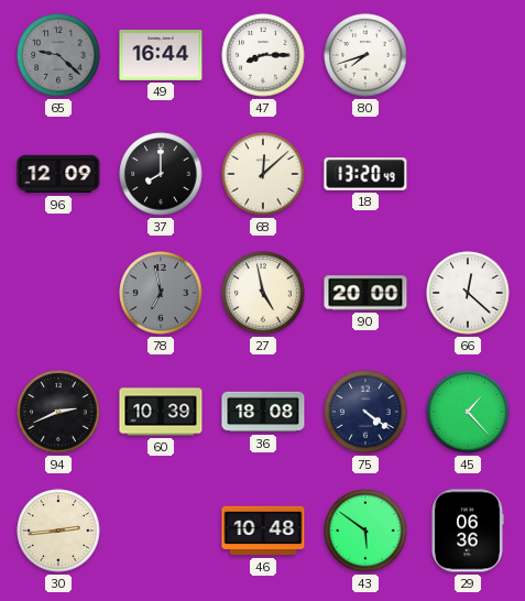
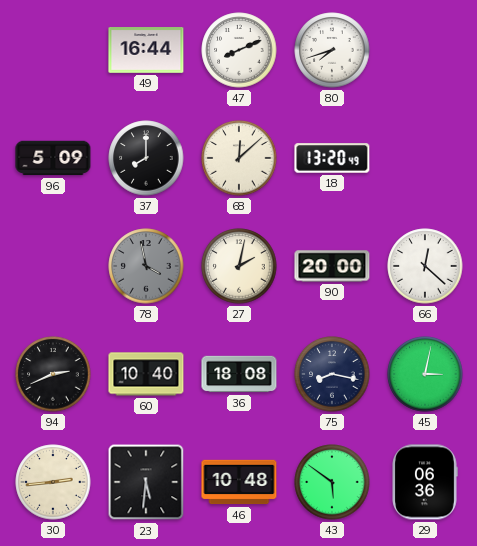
65: 9:22 -> none (58, 55)
47: 8:15 -> 8:11 (239, 50)
96: 12:09 -> 5:09 (53, 158)
78: 6:58 -> 3:58 (146, 266)
27: 4:58 -> 2:02 (239, 266)
60: 10:39 -> 10:40 (146, 374)
75: 4:21 -> 8:17 (332, 374)
45: 1:23 -> 3:02 (425, 374)
23: none -> 5:31 (146, 482)
